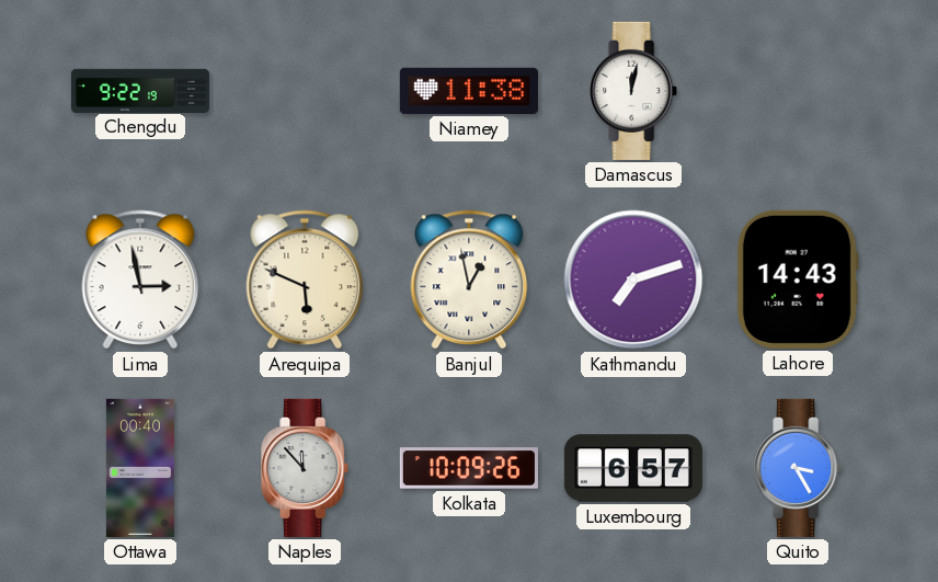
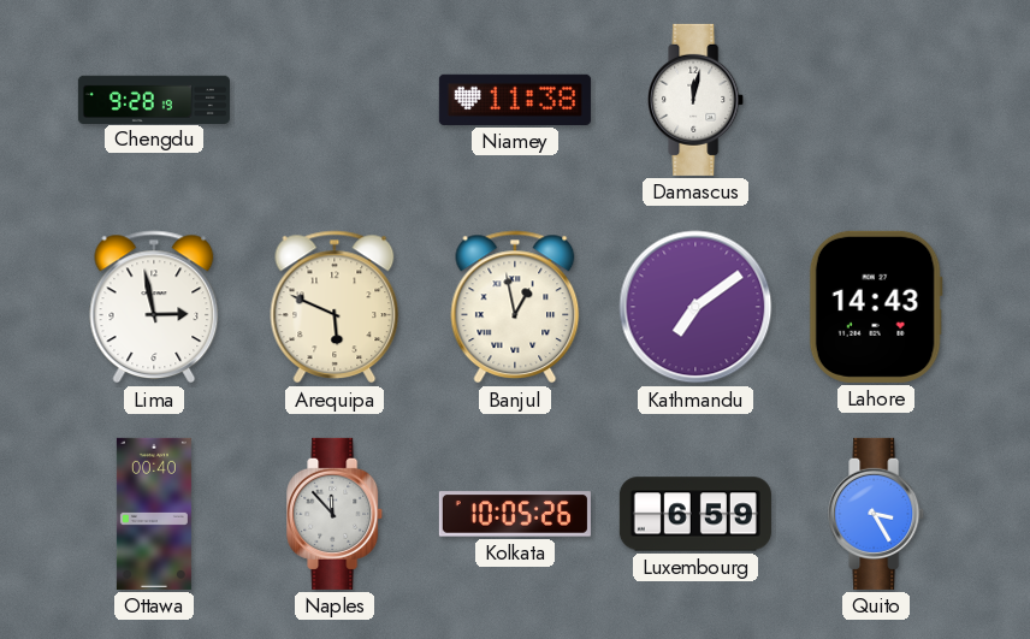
Chengdu: 9:22 -> 9:28 (154, 99)
Kathmandu: 7:12 -> 7:09 (695, 307)
Kolkata: 10:09 -> 10:05 (515, 514)
Luxembourg: 6:57 -> 6:59 (695, 514)
